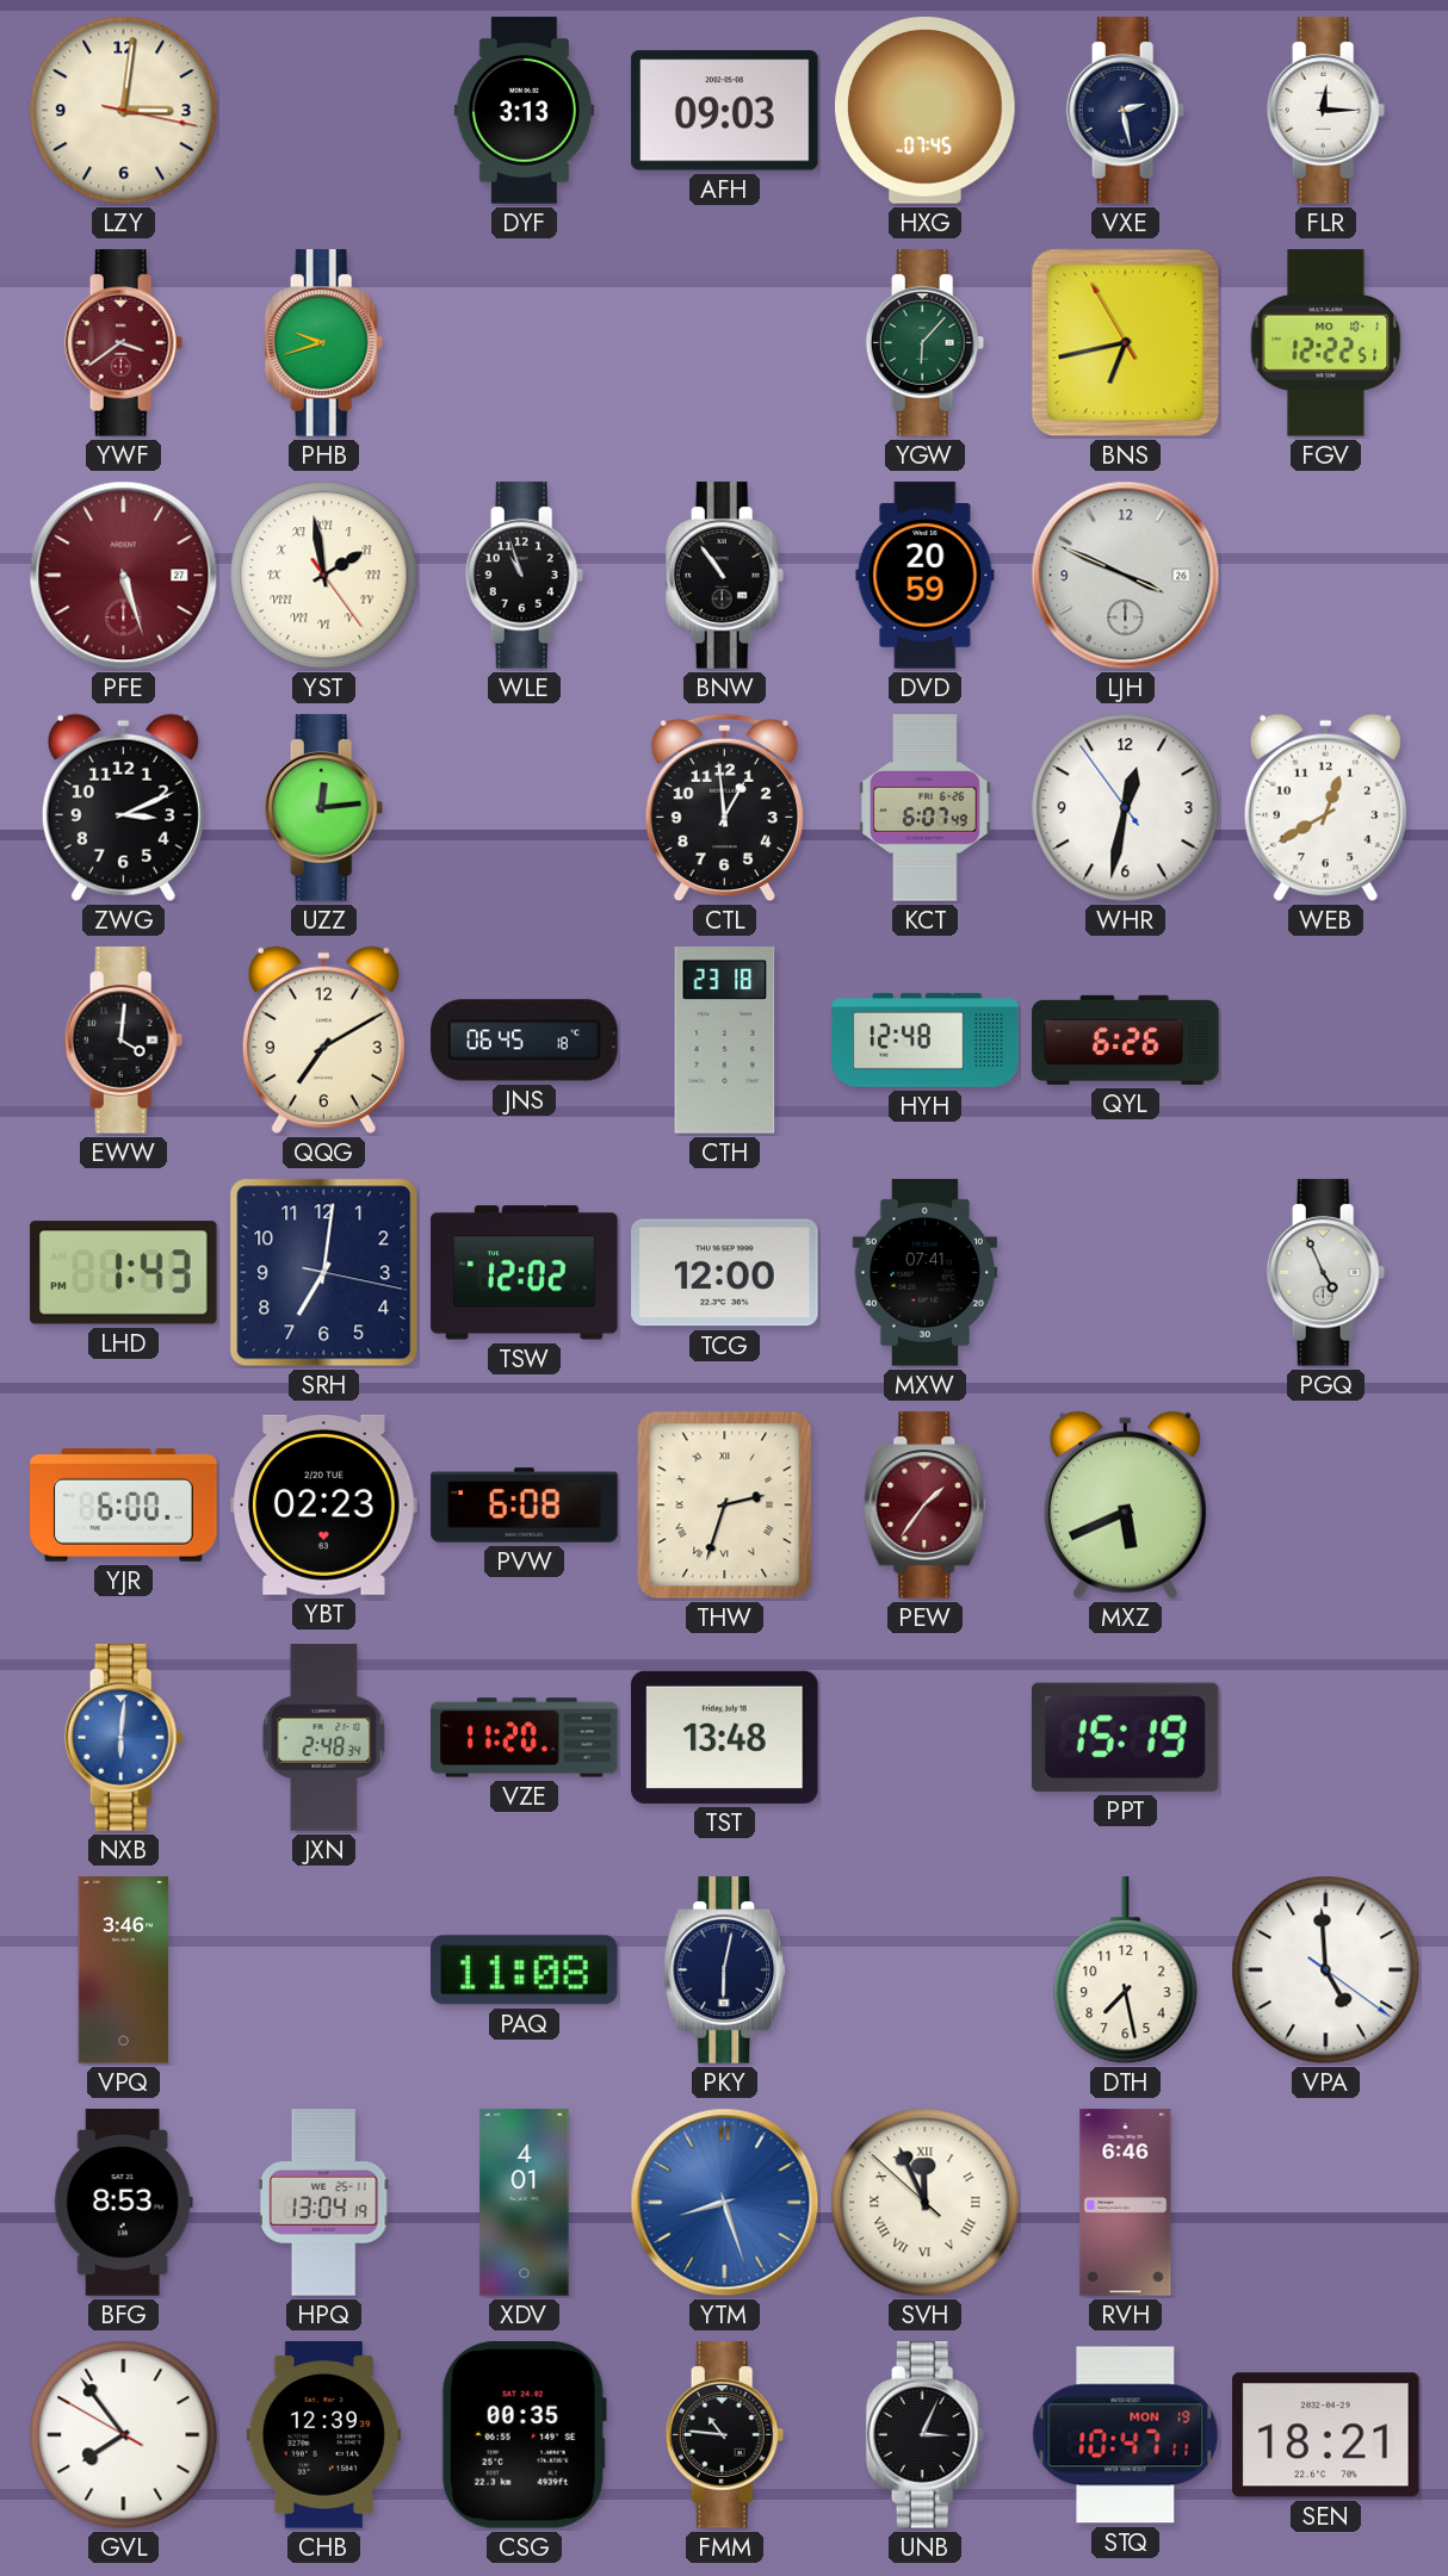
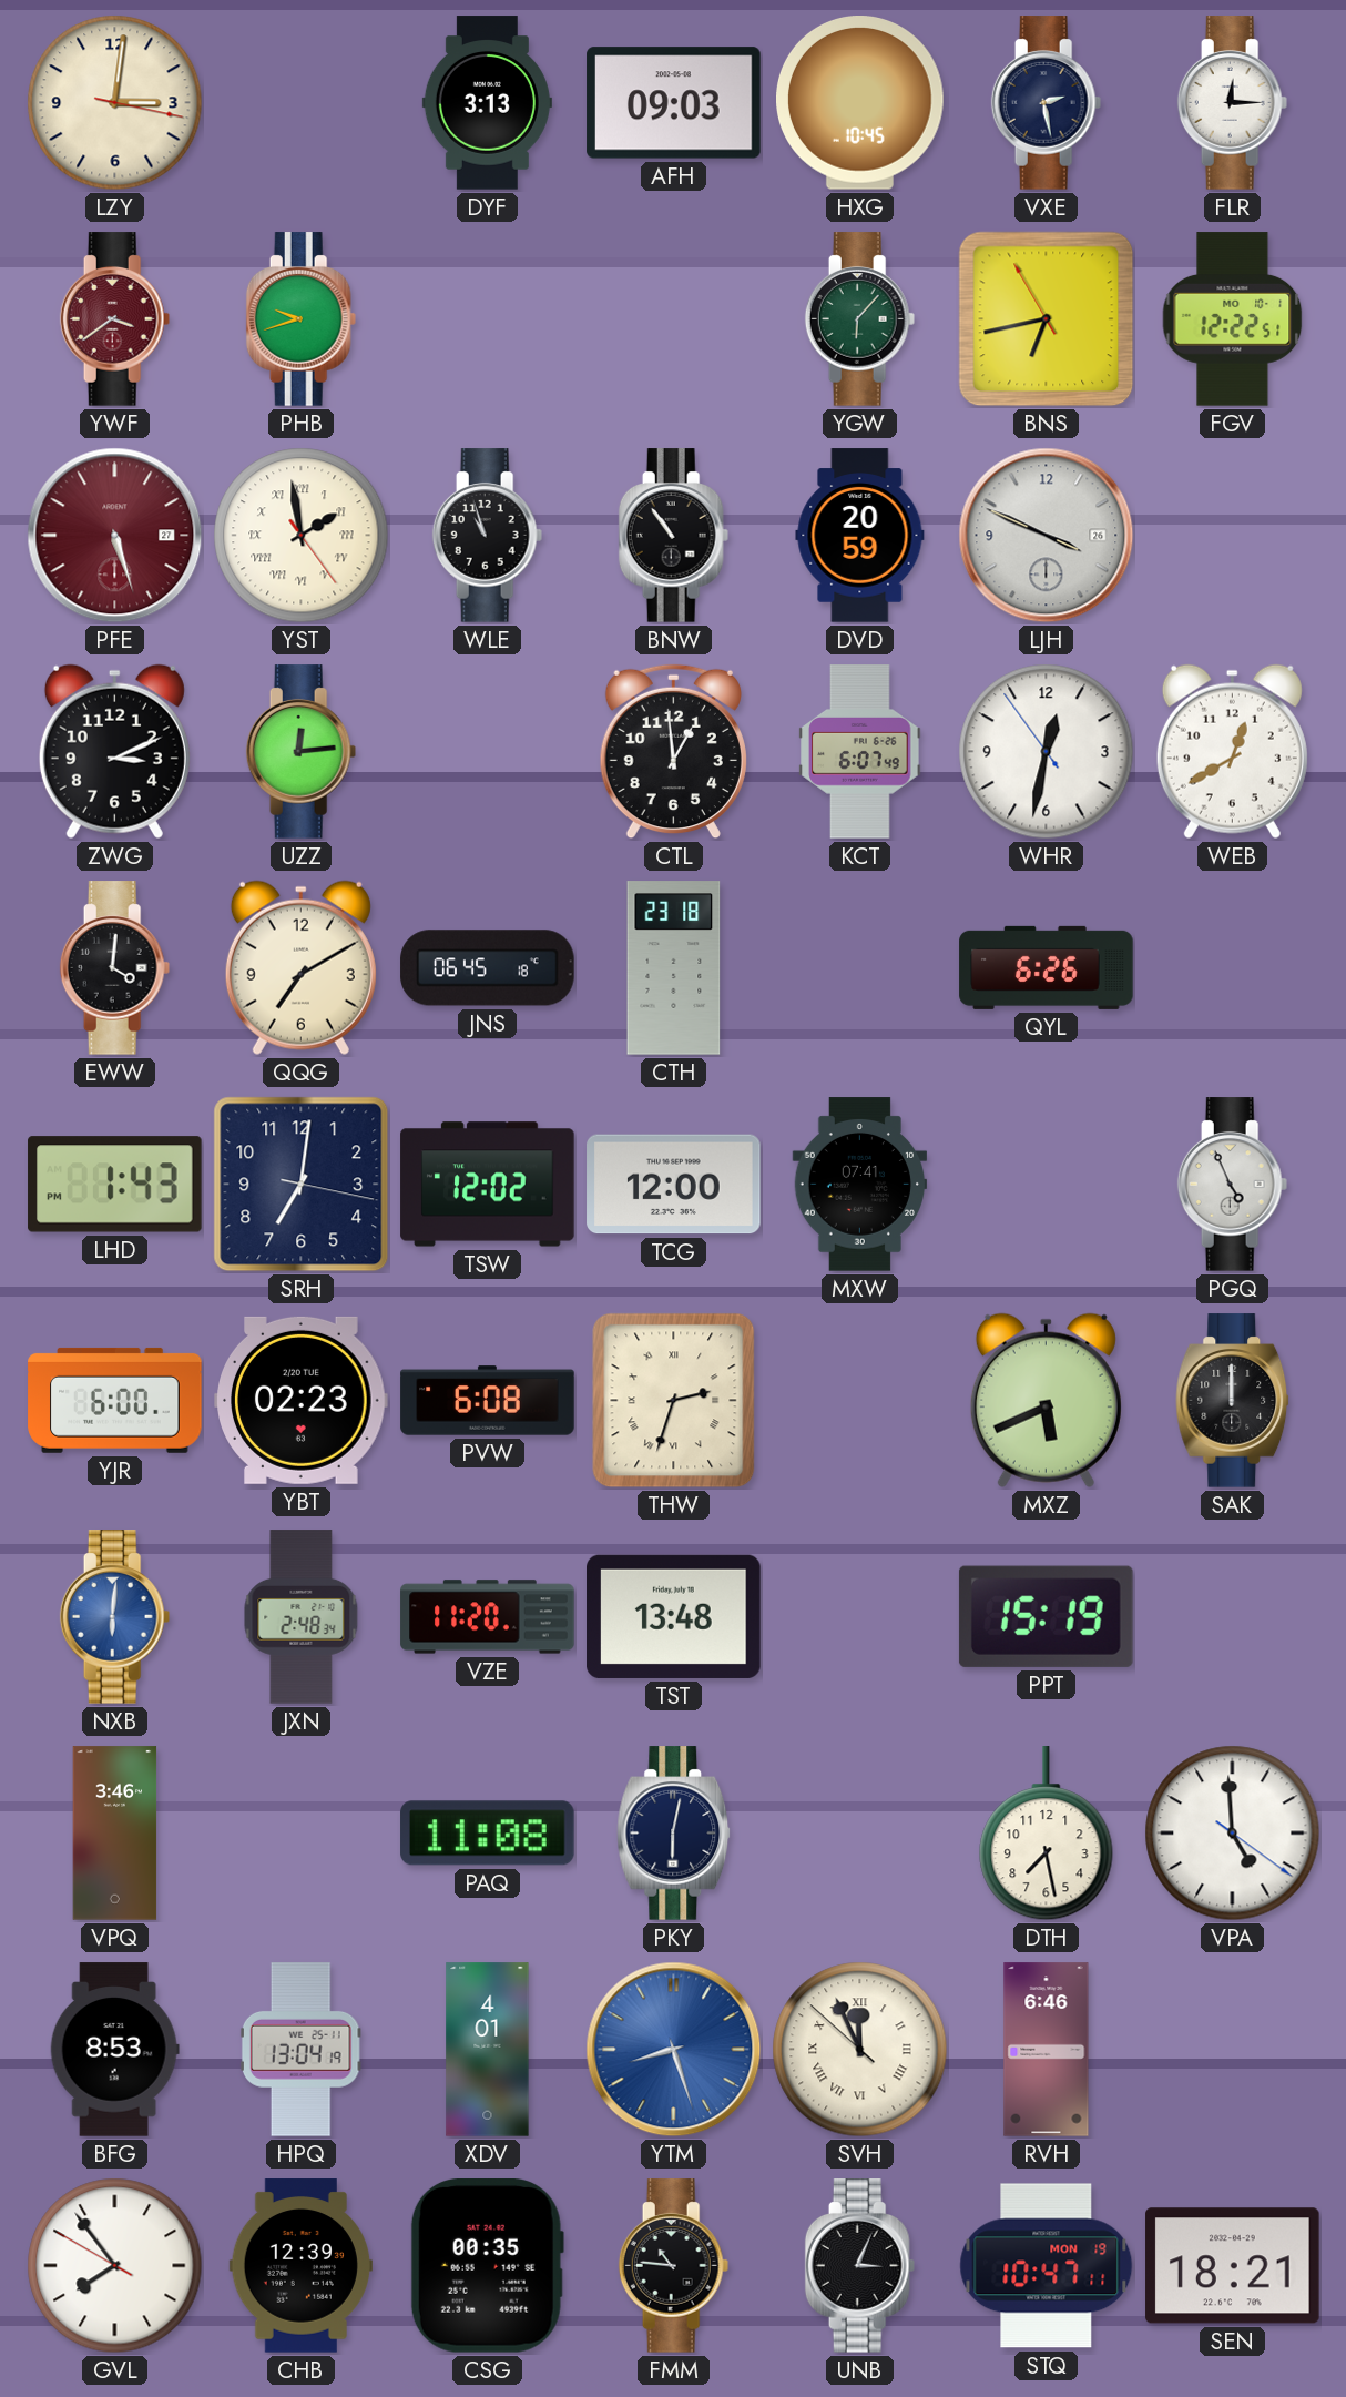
HXG: 07:45 -> 10:45 (860, 103)
HYH: 12:48 -> none (926, 1041)
PEW: 1:36 -> none (926, 1506)
SAK: none -> 12:00 (1233, 1401)
